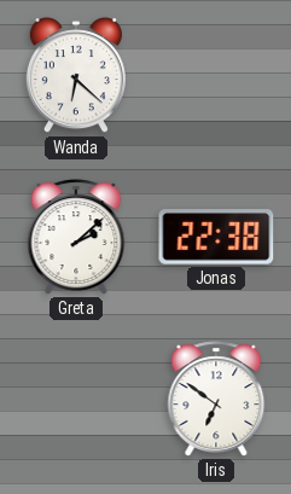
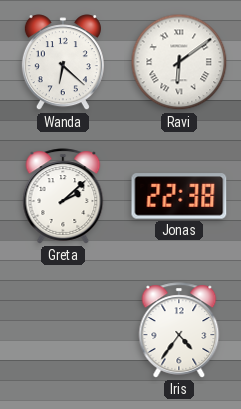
Ravi: none -> 6:09 (179, 62)
Iris: 6:51 -> 4:36 (179, 330)
